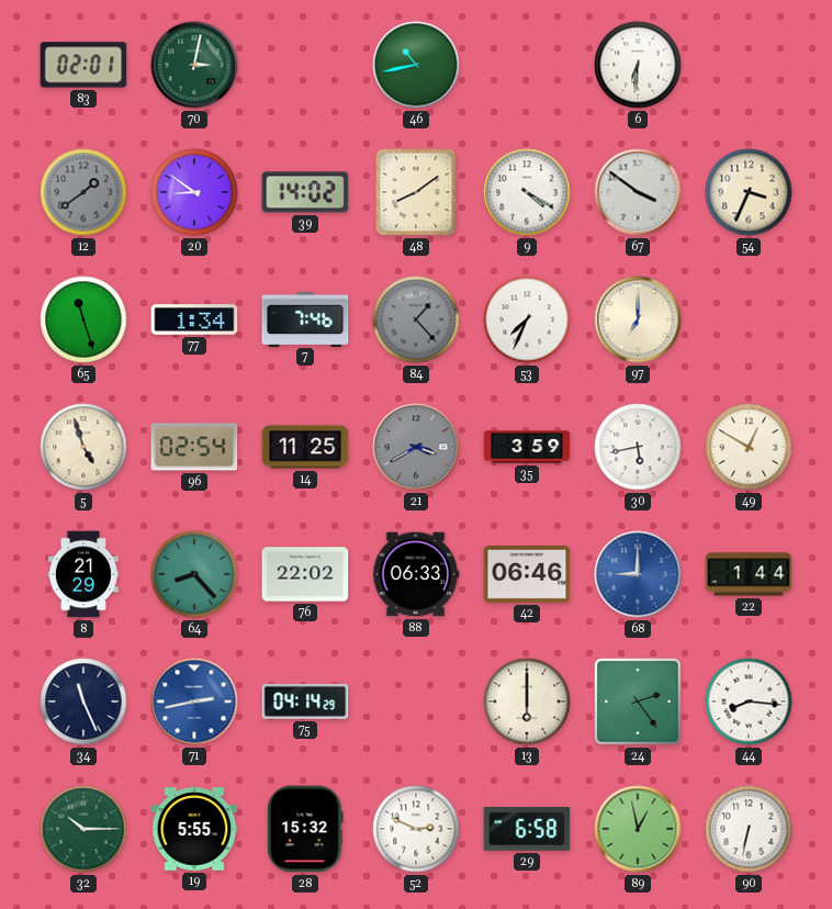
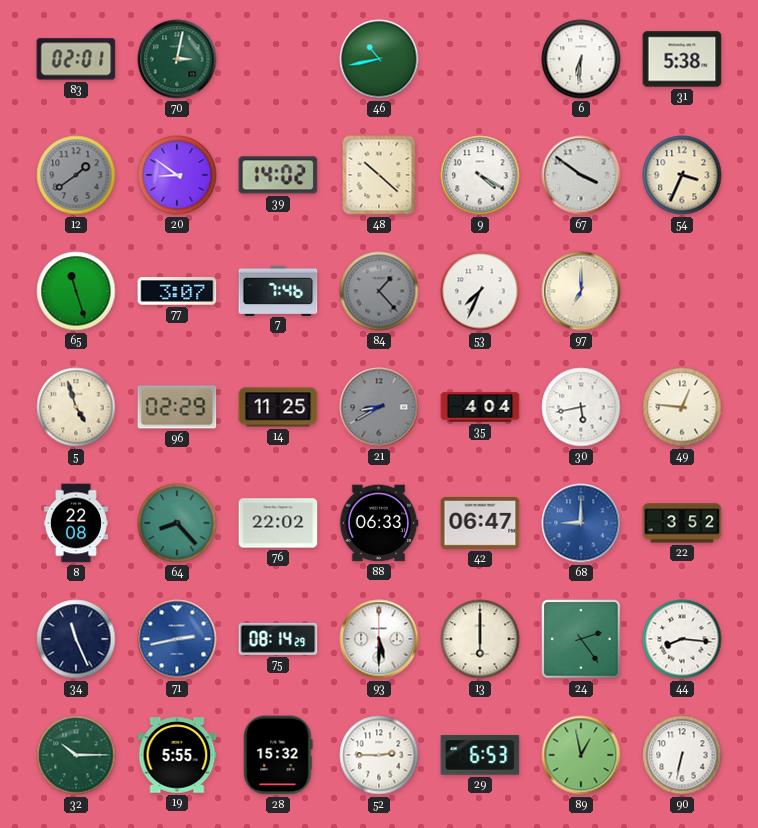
31: none -> 5:38 (682, 59)
48: 8:09 -> 10:22 (379, 175)
77: 1:34 -> 3:07 (177, 291)
96: 02:54 -> 02:29 (177, 407)
21: 3:40 -> 8:40 (379, 407)
35: 3:59 -> 4:04 (480, 407)
49: 12:50 -> 12:46 (682, 407)
8: 21:29 -> 22:08 (76, 523)
42: 06:46 -> 06:47 (480, 524)
22: 1:44 -> 3:52 (682, 523)
75: 04:14 -> 08:14 (278, 639)
93: none -> 5:30 (379, 639)
52: 2:49 -> 2:45 (379, 755)
29: 6:58 -> 6:53 (480, 755)
